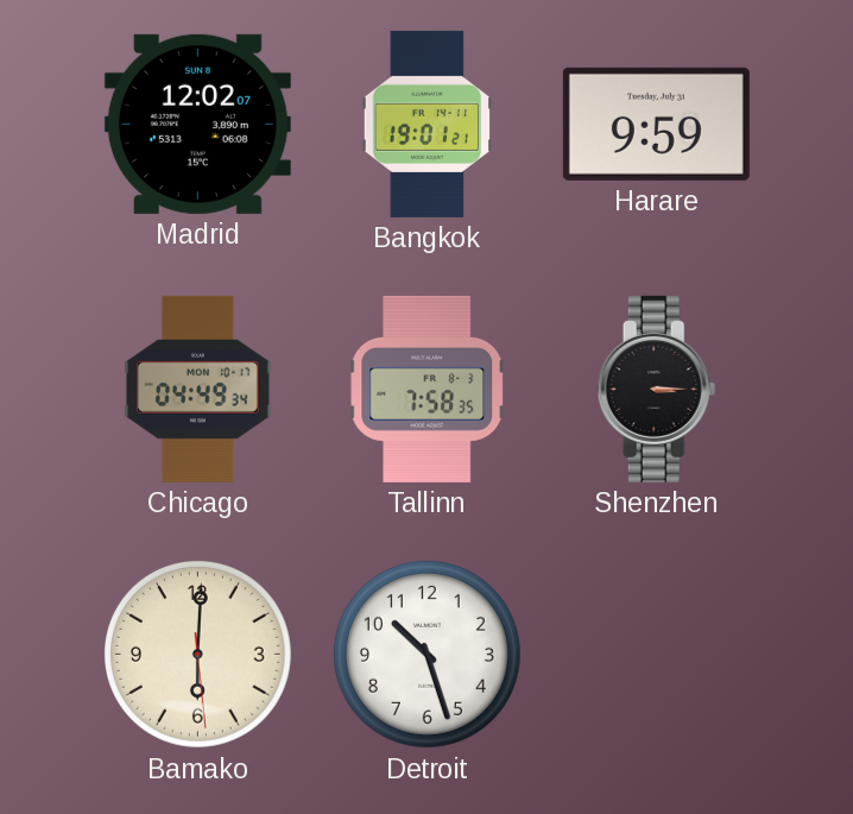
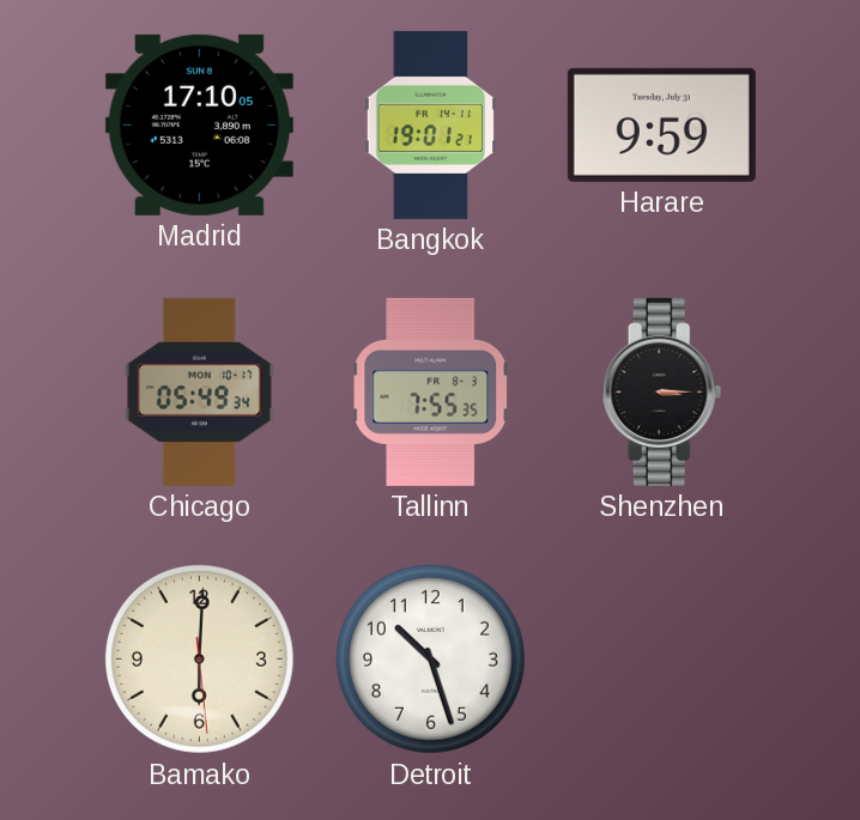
Madrid: 12:02 -> 17:10 (199, 124)
Chicago: 04:49 -> 05:49 (200, 391)
Tallinn: 7:58 -> 7:55 (431, 391)
